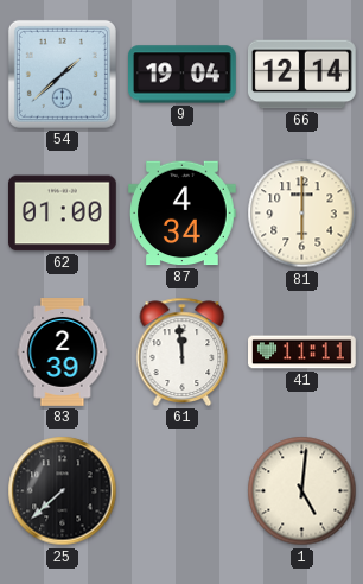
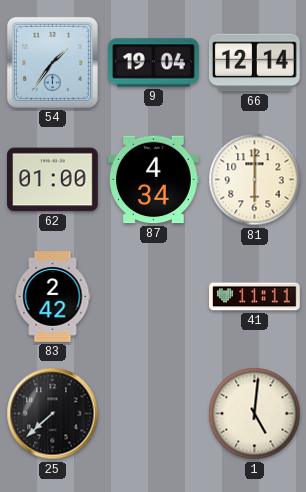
54: 1:38 -> 1:36 (52, 62)
83: 2:39 -> 2:42 (53, 297)
61: 11:59 -> none (183, 351)
